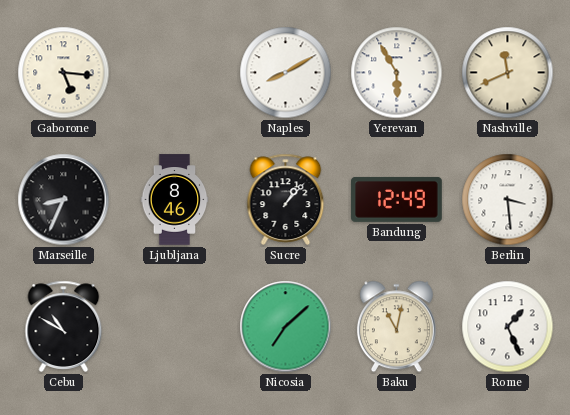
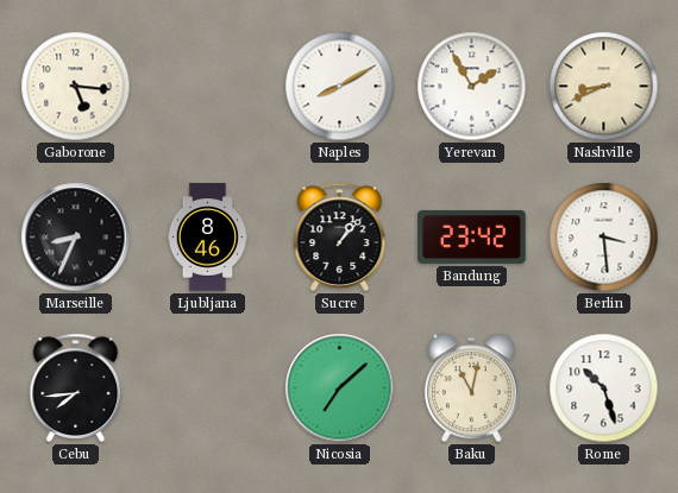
Yerevan: 5:55 -> 1:55 (472, 87)
Nashville: 11:41 -> 8:41 (604, 87)
Bandung: 12:49 -> 23:42 (472, 236)
Cebu: 10:50 -> 7:44 (76, 387)
Rome: 1:26 -> 10:27 (604, 388)
